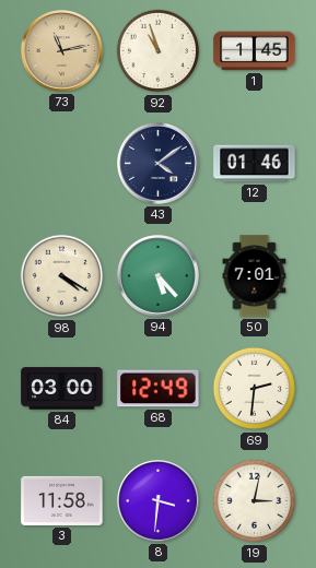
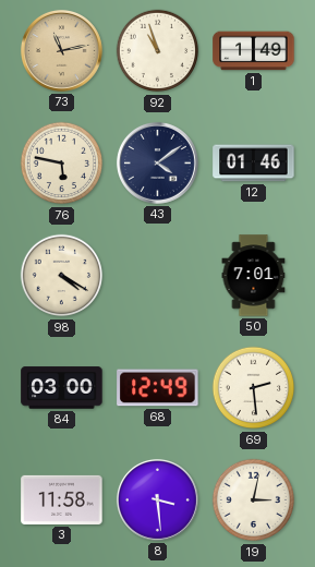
1: 1:45 -> 1:49 (254, 51)
76: none -> 5:47 (62, 164)
94: 5:23 -> none (157, 275)
69: 2:31 -> 2:29 (254, 388)
8: 3:31 -> 3:29 (157, 499)
